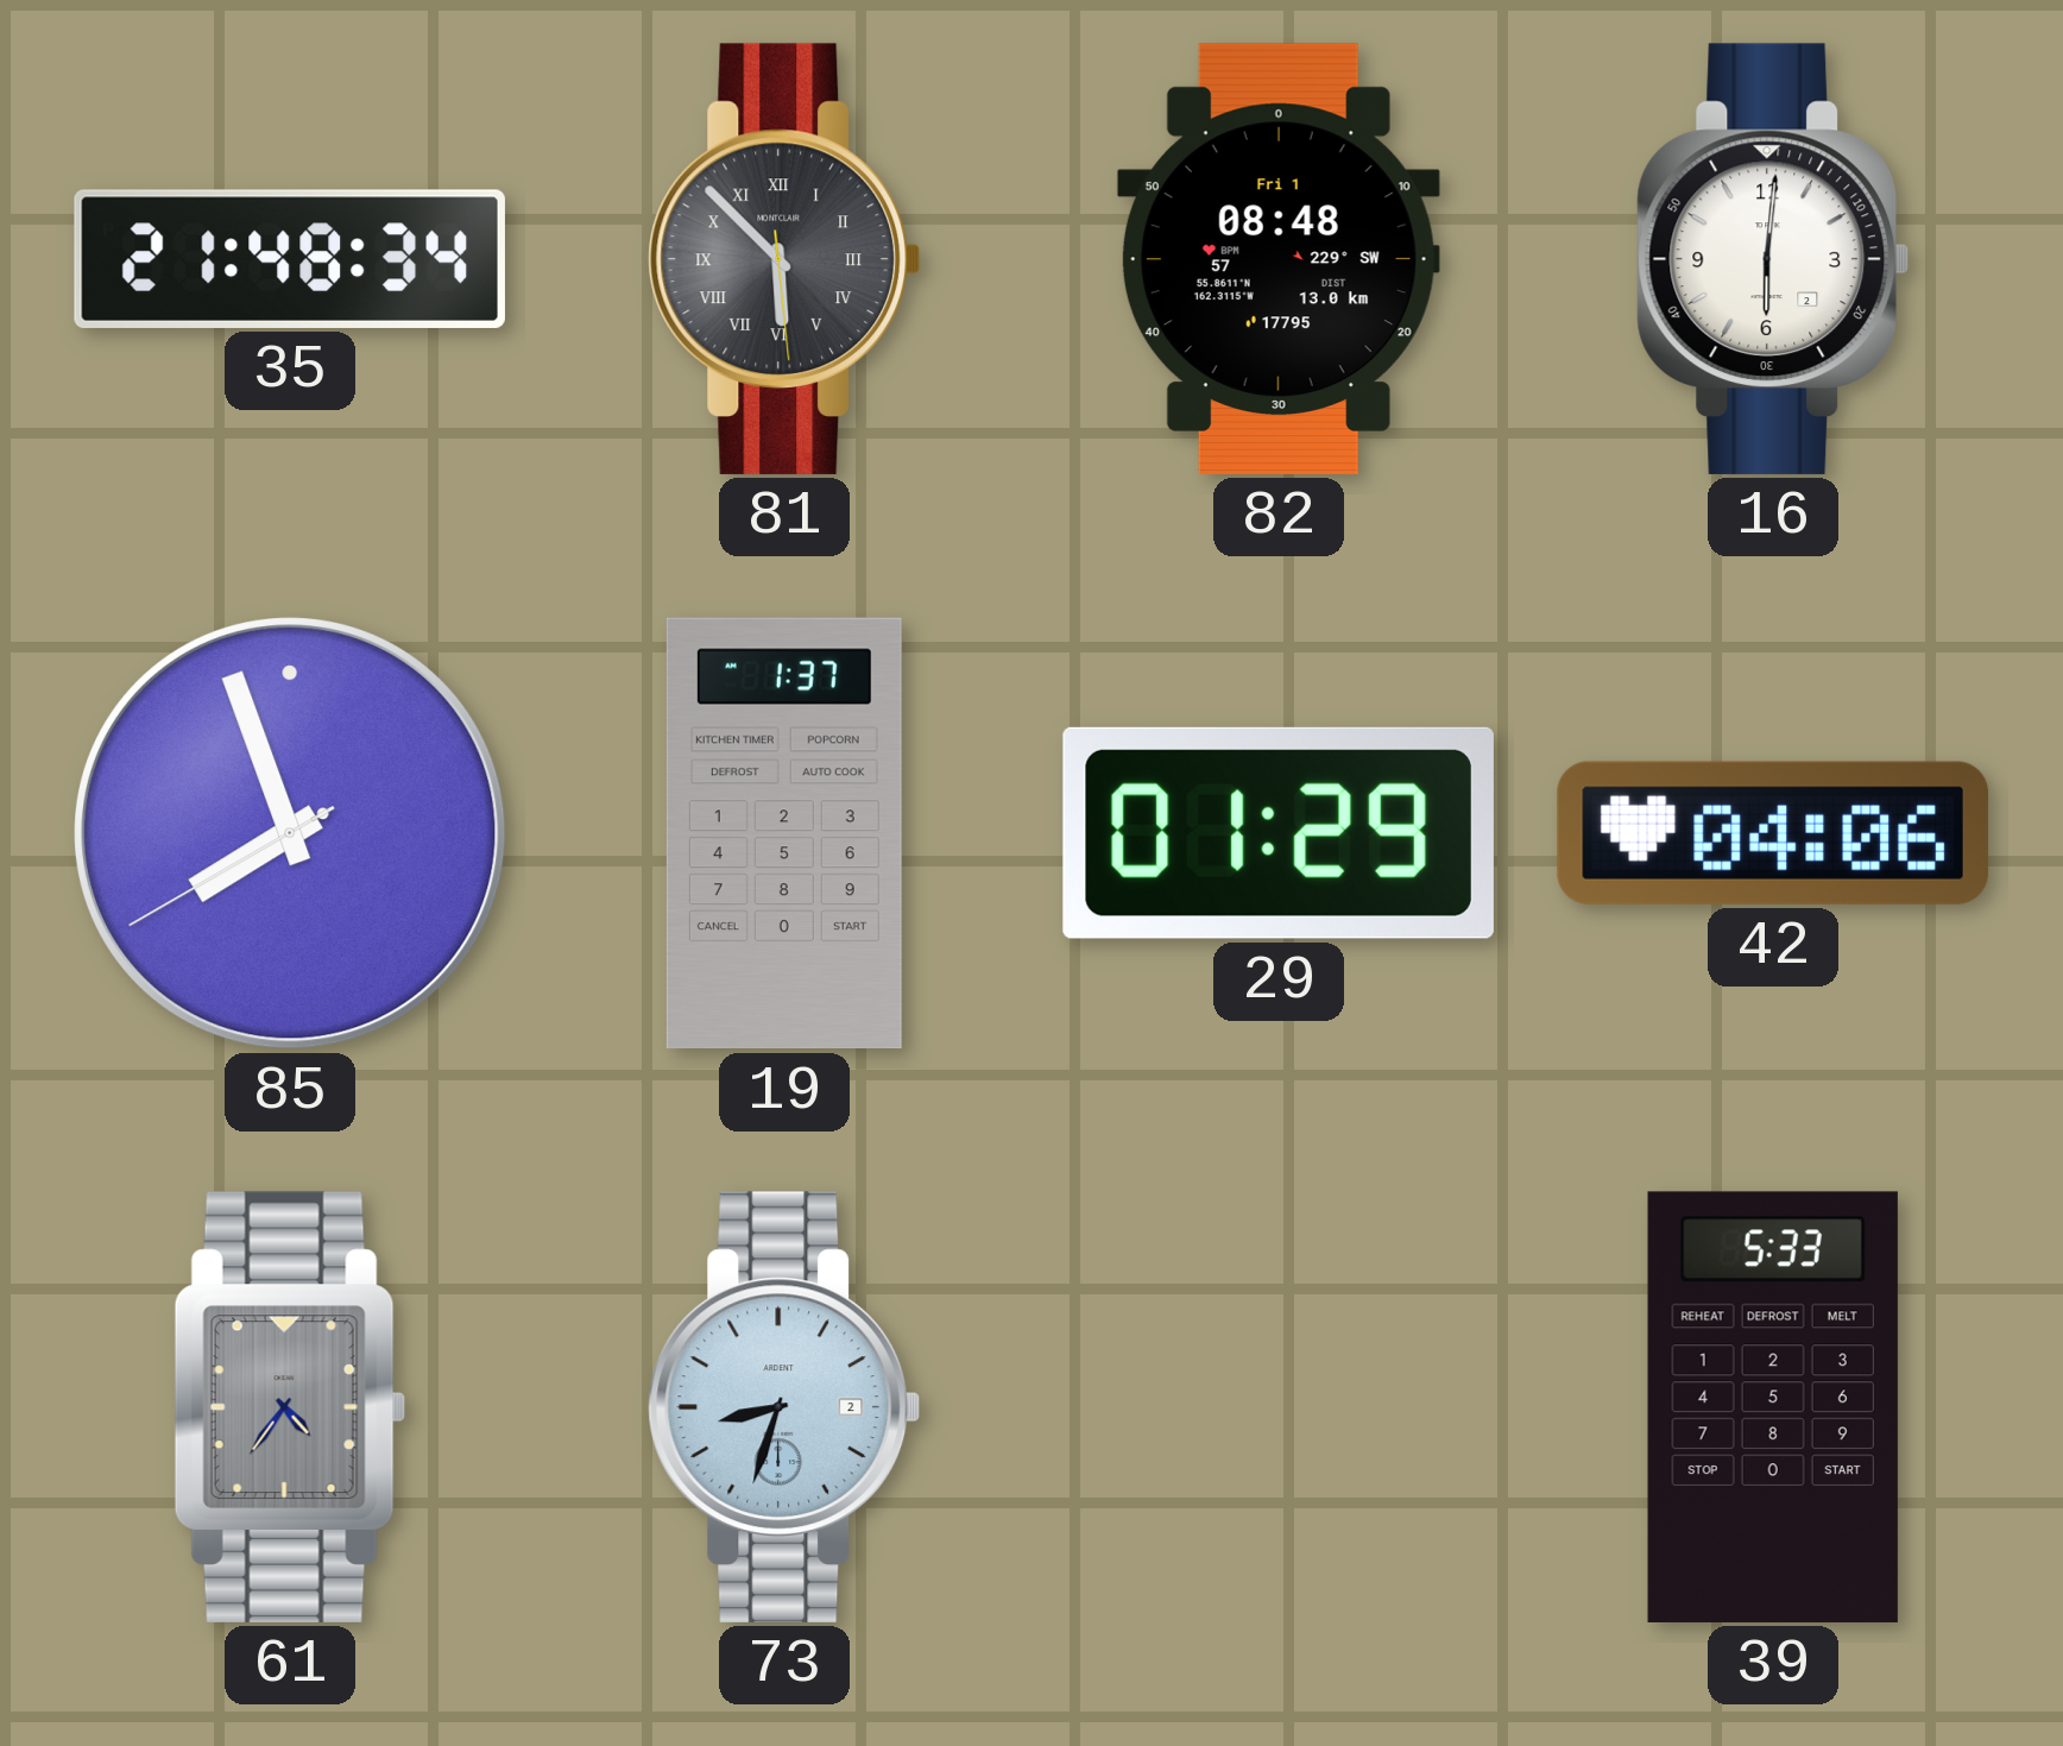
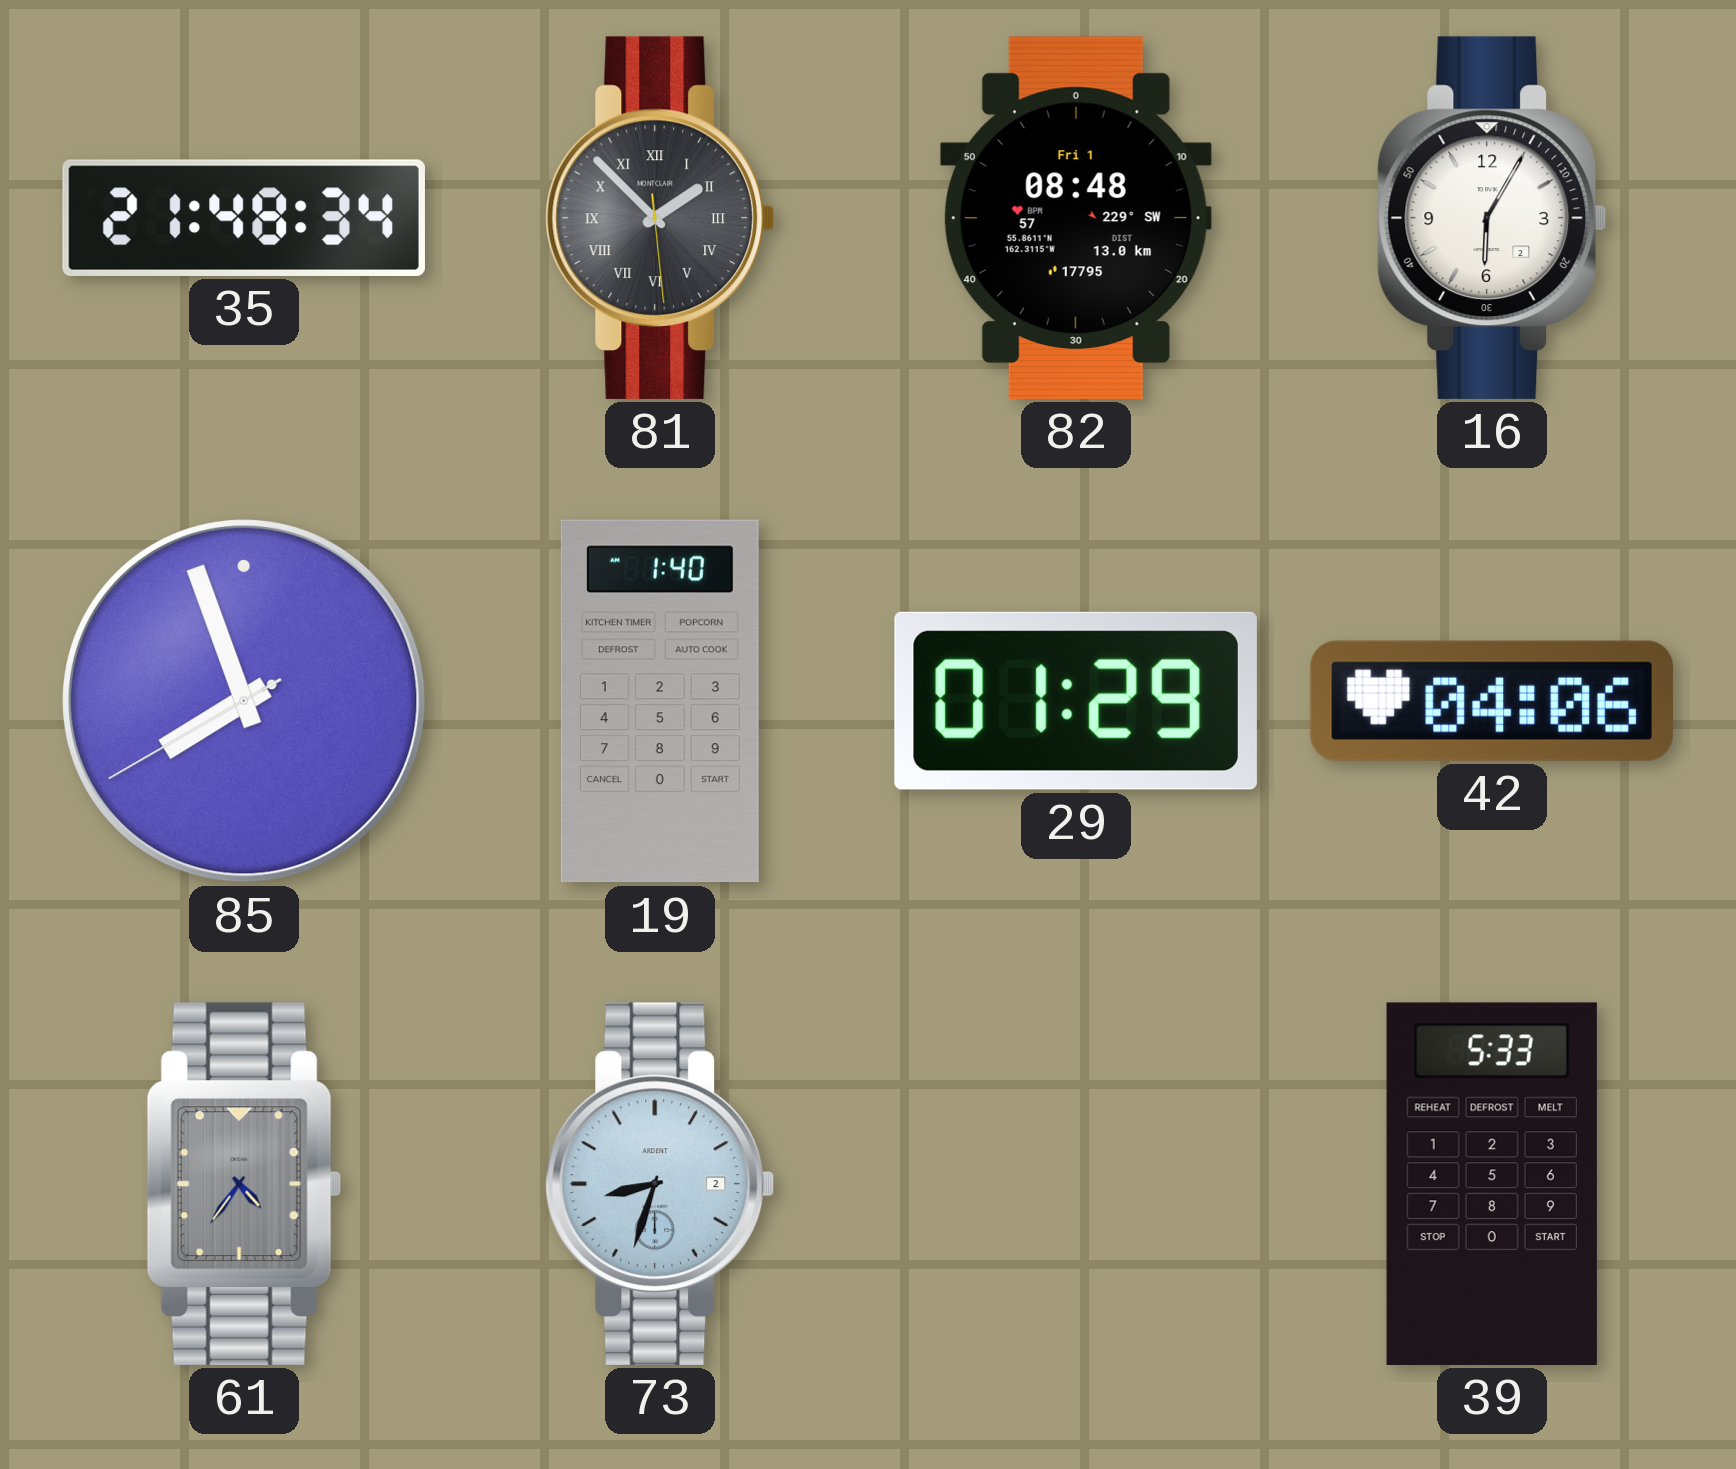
81: 5:52 -> 1:52 (660, 218)
16: 6:01 -> 6:05 (1492, 218)
19: 1:37 -> 1:40 (660, 701)
